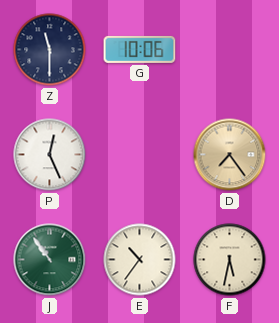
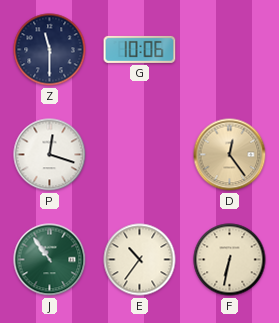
P: 12:26 -> 12:18 (50, 155)
D: 7:24 -> 12:24 (230, 155)
F: 5:32 -> 6:32 (230, 260)
